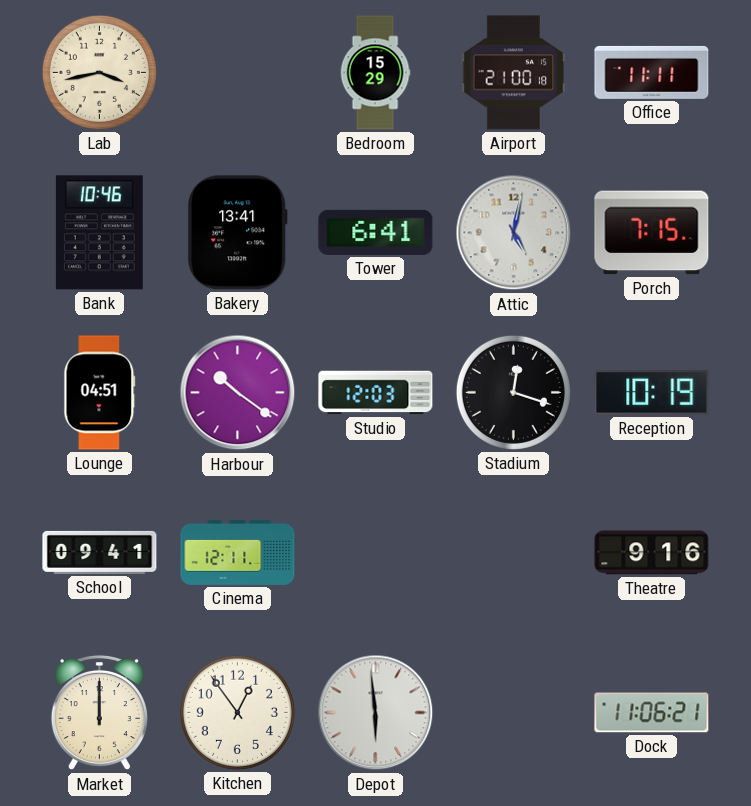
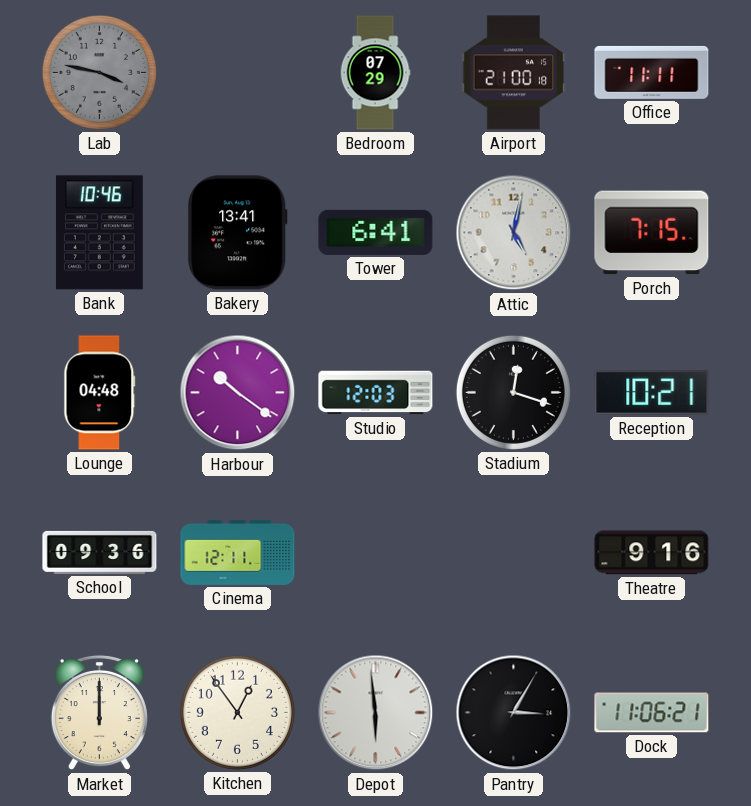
Lab: 3:43 -> 3:47 (99, 72)
Lab dial: cream -> grey (99, 72)
Bedroom: 15:29 -> 07:29 (375, 73)
Lounge: 04:51 -> 04:48 (100, 393)
Reception: 10:19 -> 10:21 (652, 393)
School: 09:41 -> 09:36 (100, 552)
Pantry: none -> 3:05 (514, 713)
